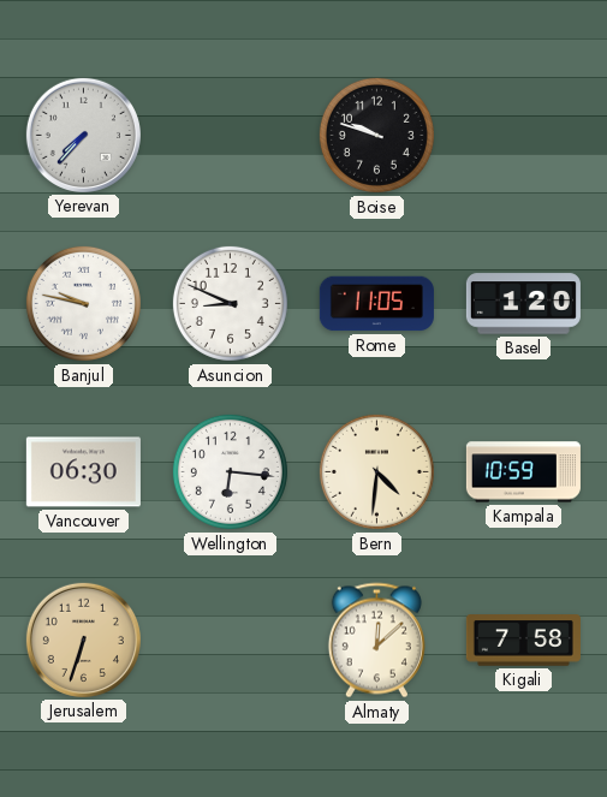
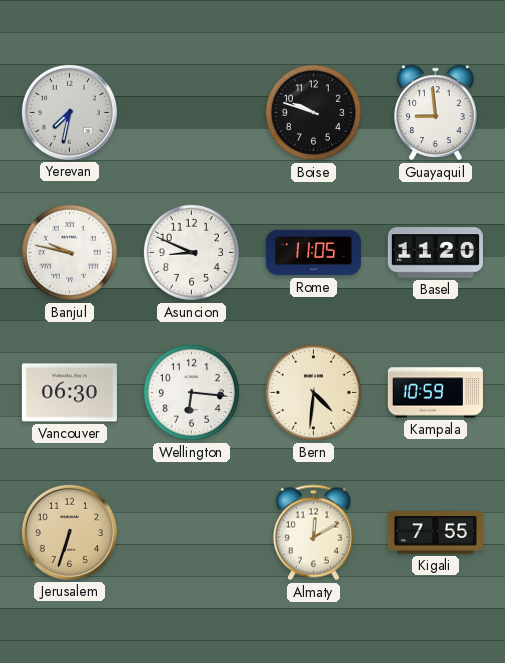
Yerevan: 7:37 -> 7:32 (69, 112)
Guayaquil: none -> 8:59 (436, 113)
Basel: 1:20 -> 11:20 (435, 253)
Almaty: 12:08 -> 12:10 (313, 533)
Kigali: 7:58 -> 7:55 (435, 533)
